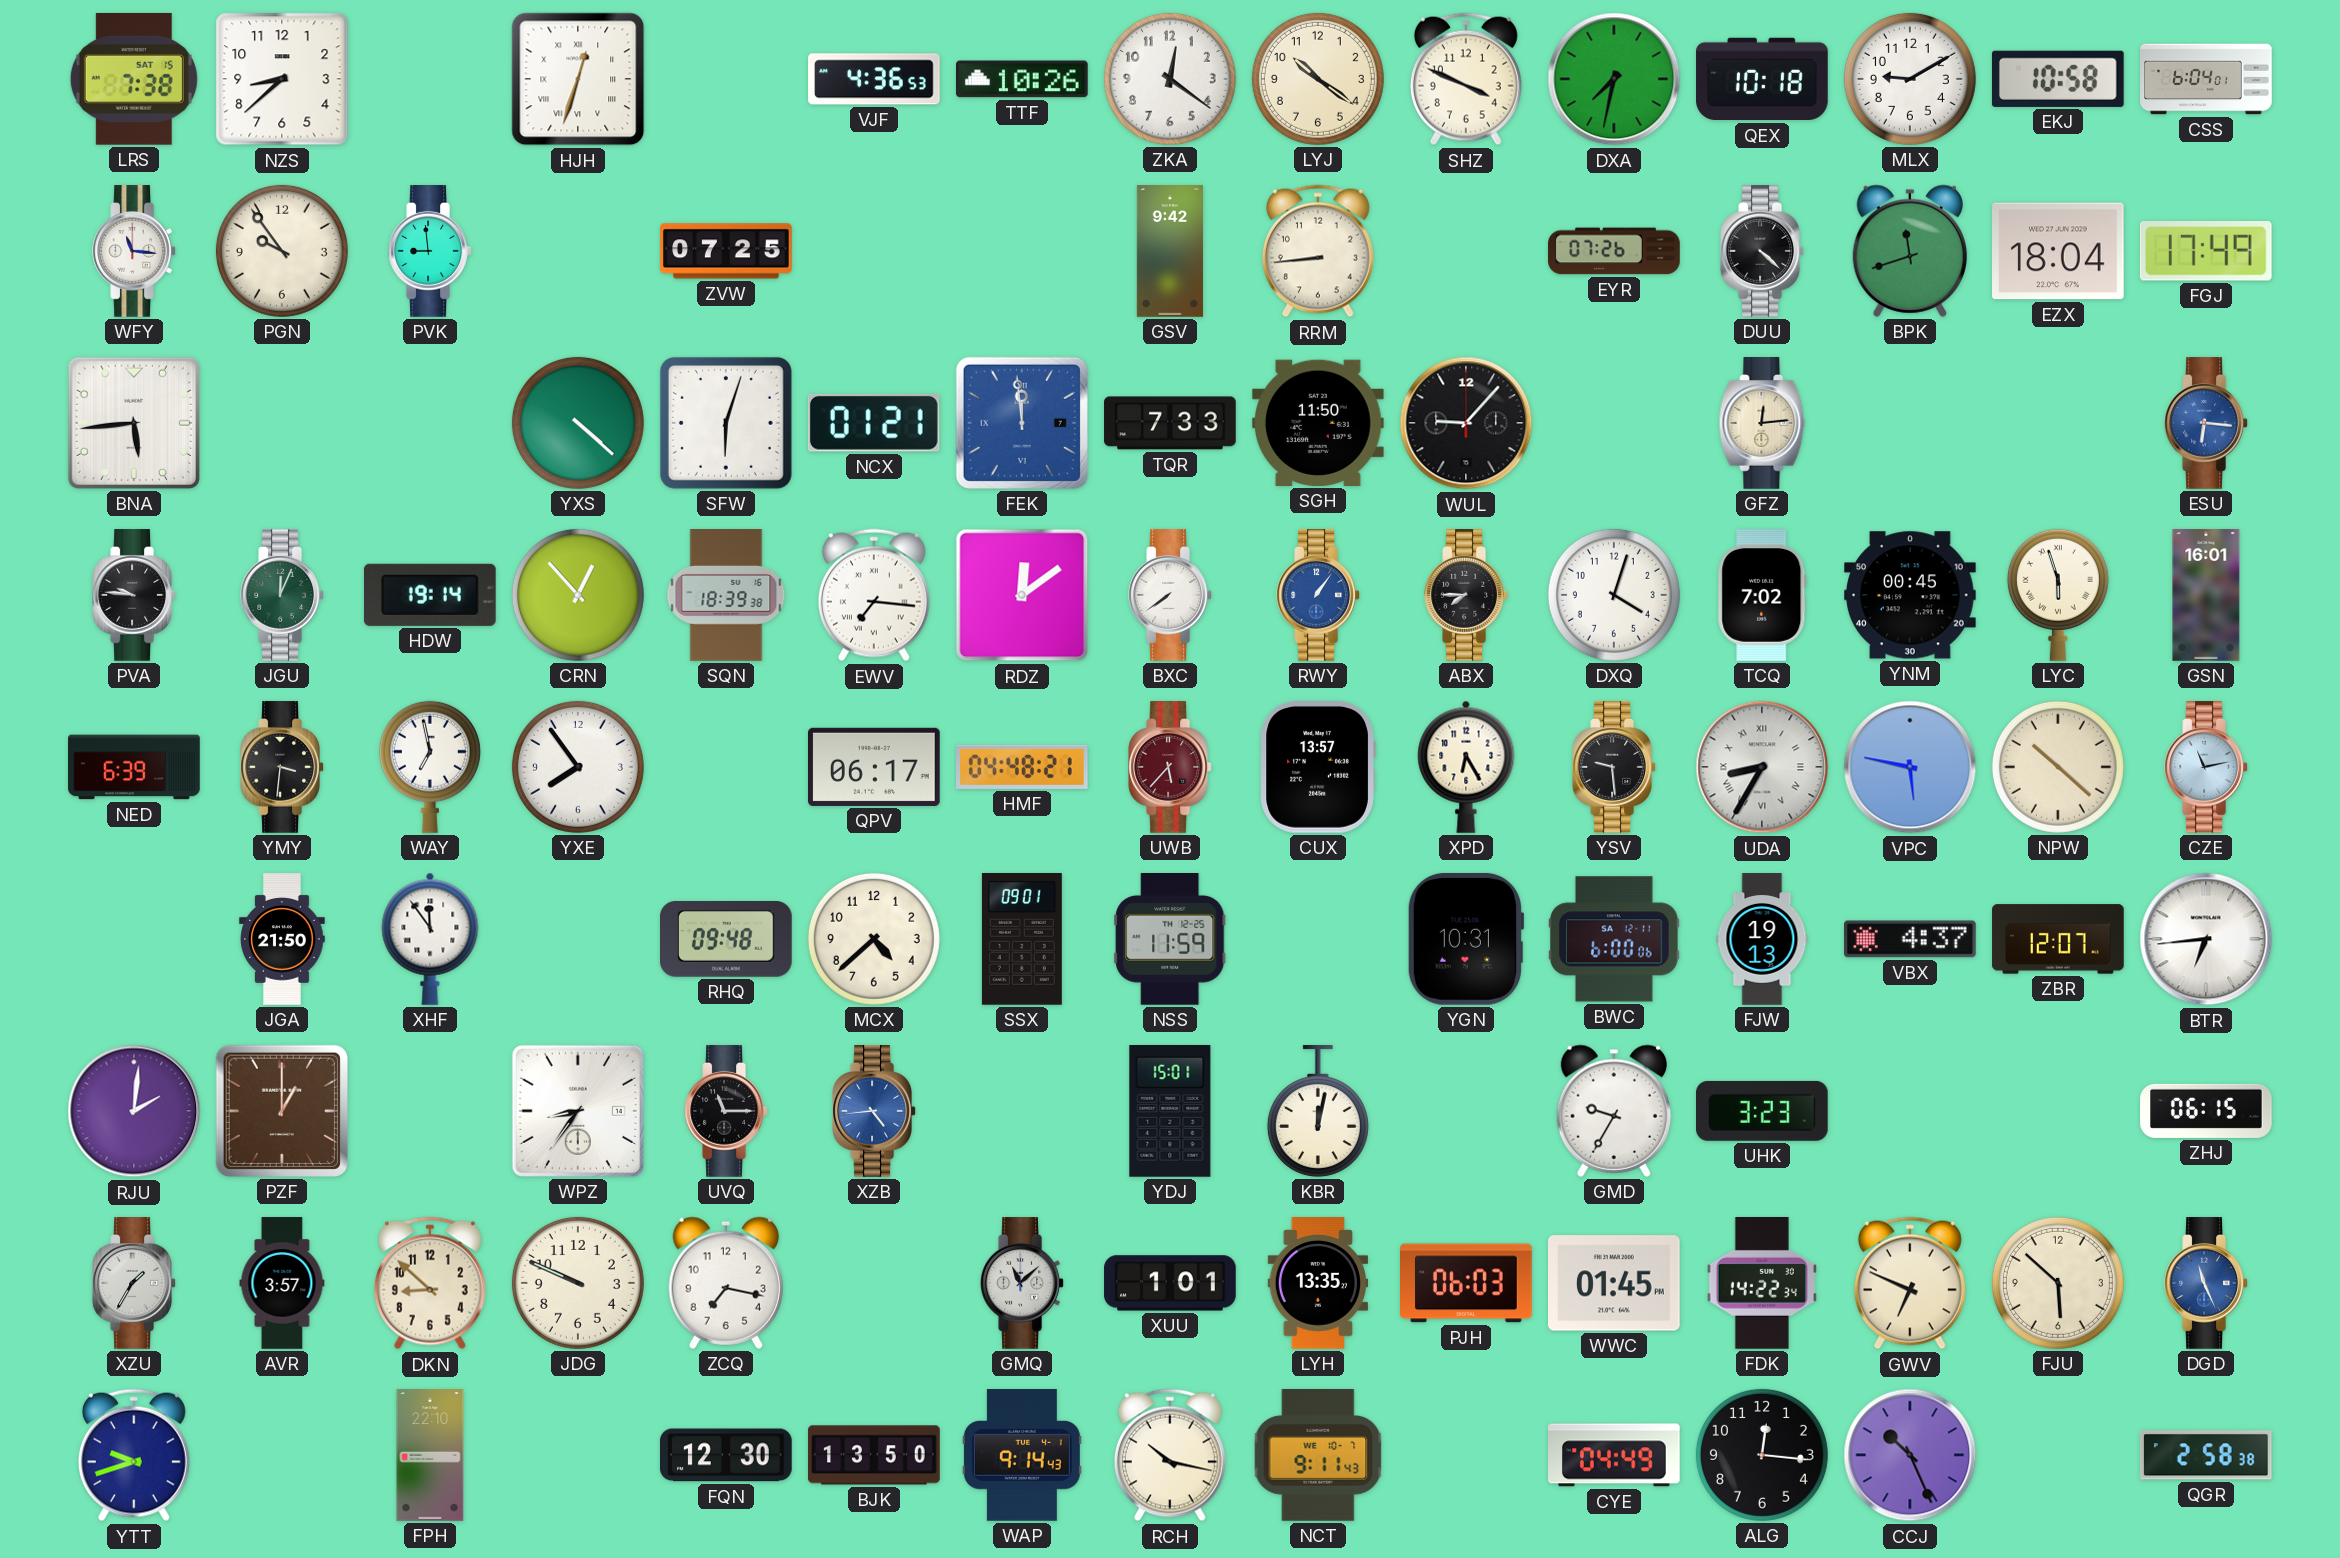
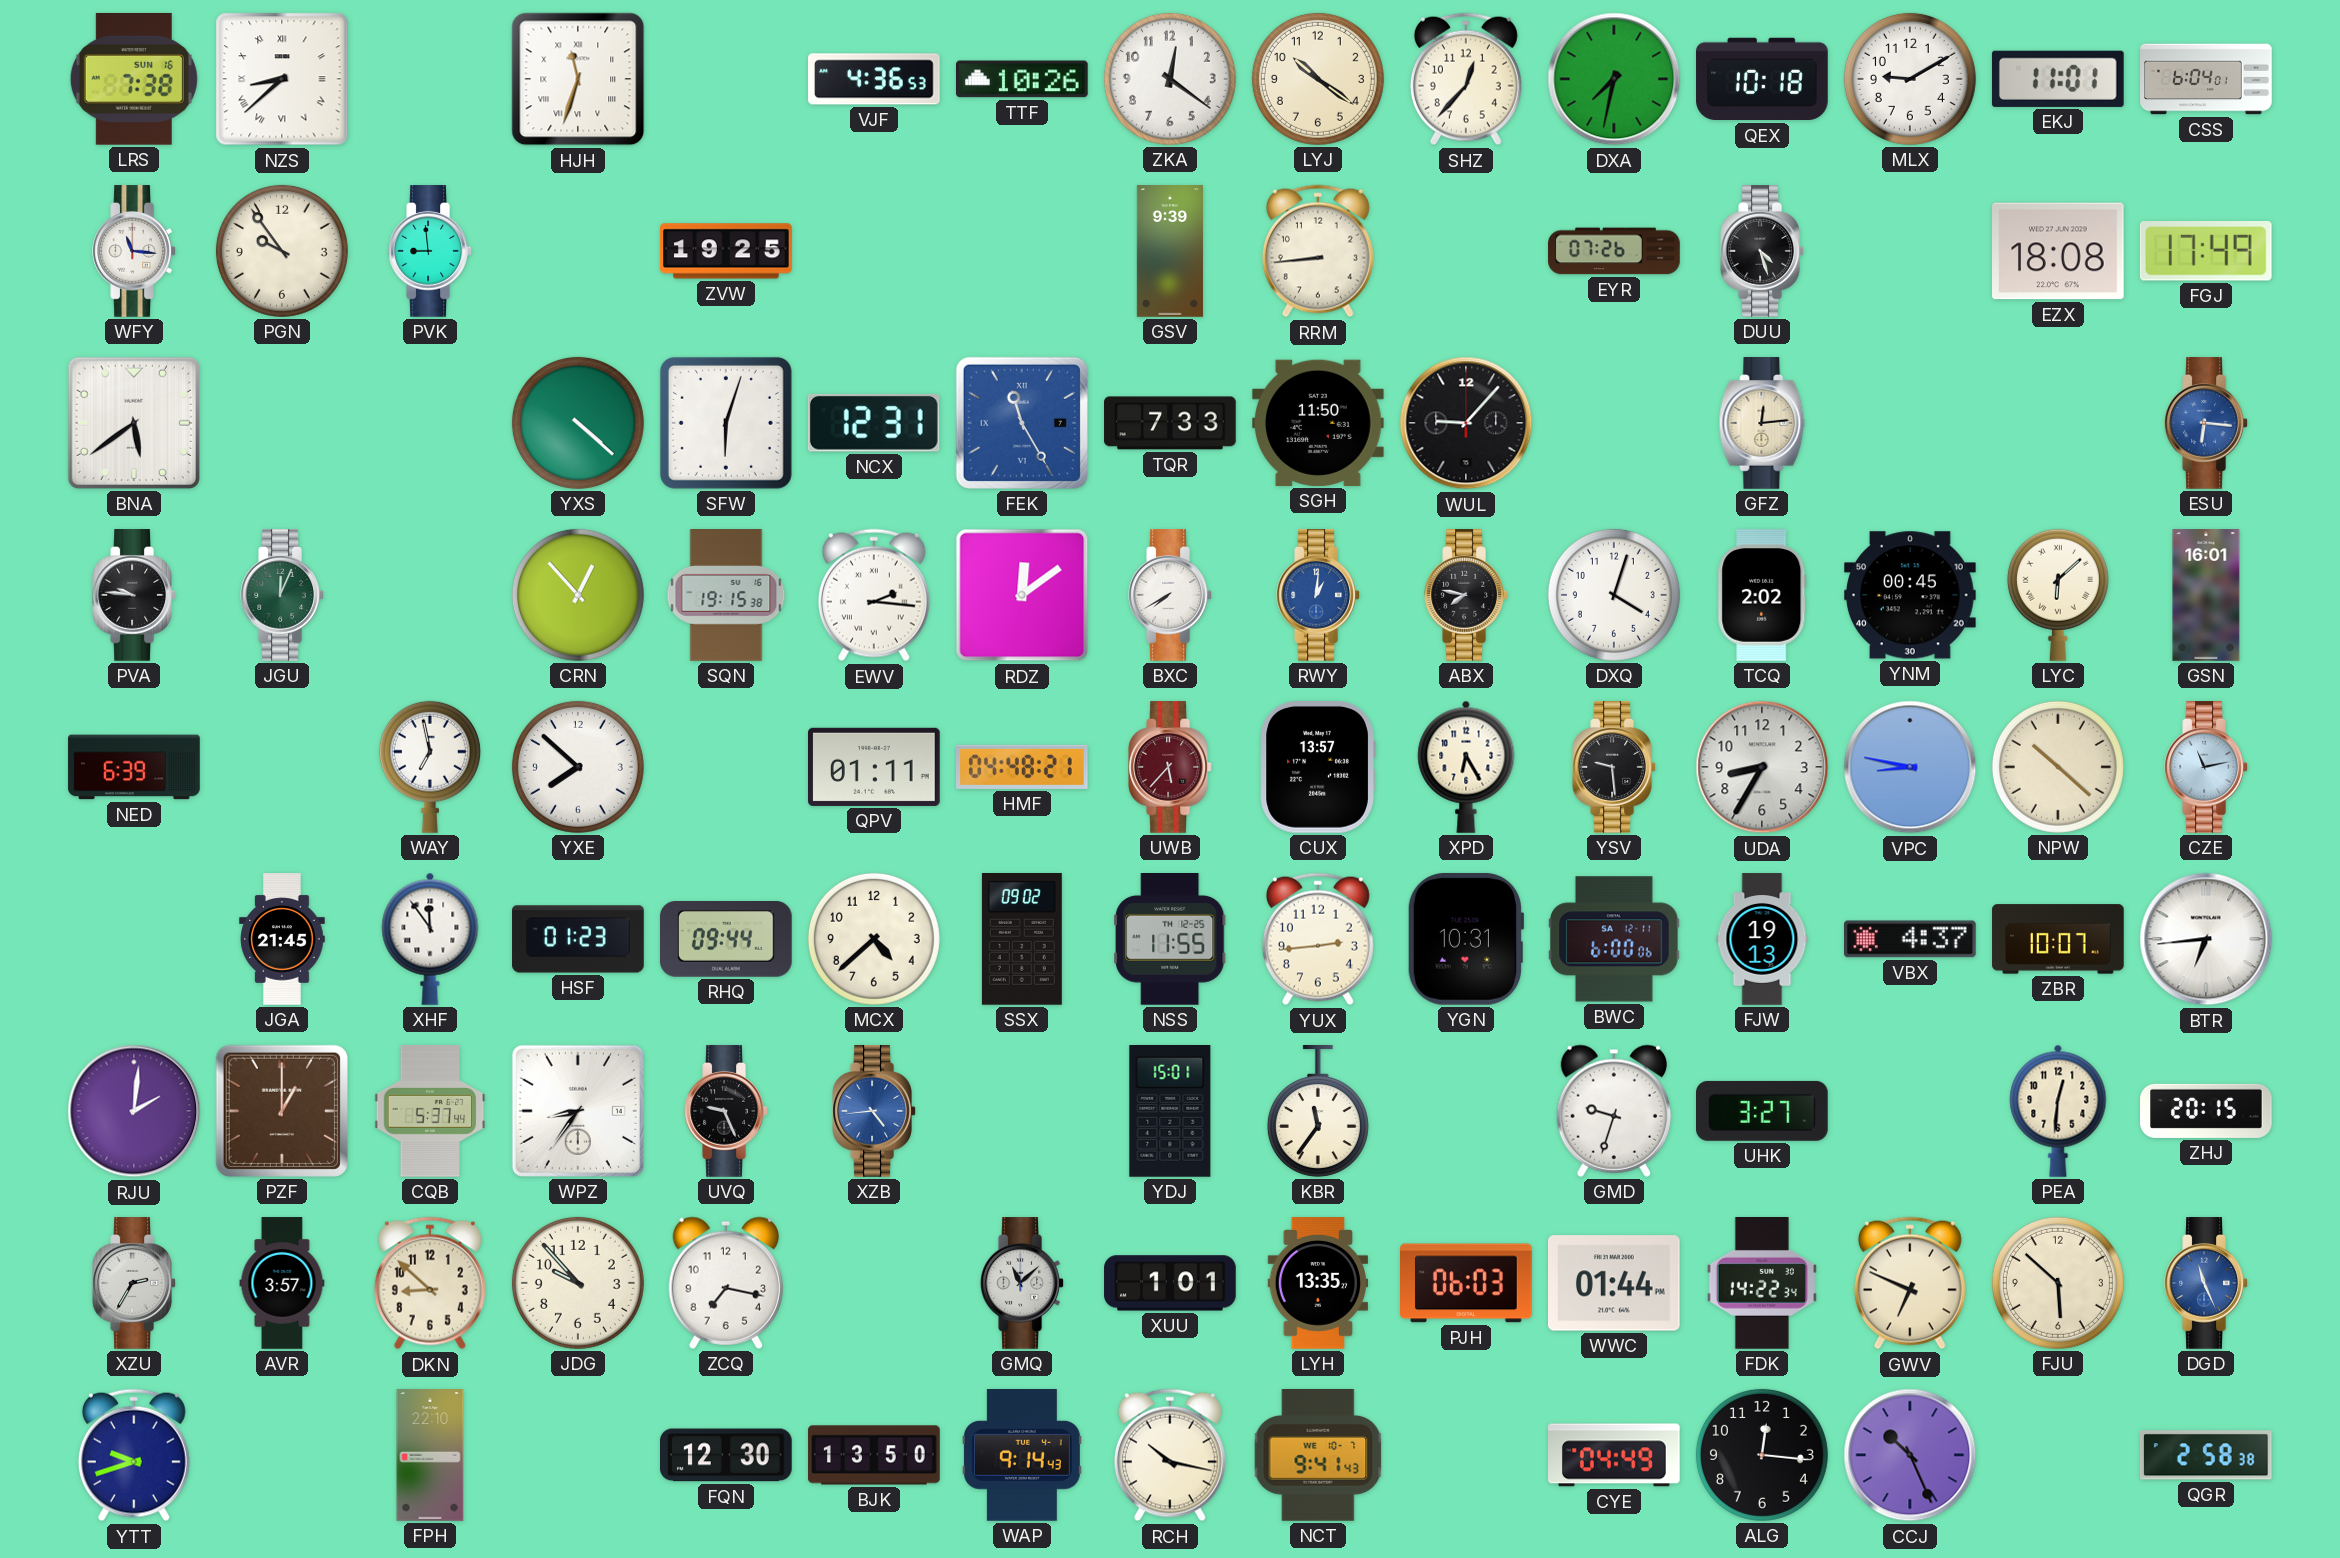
LRS date: SAT 15 -> SUN 16 (134, 79)
NZS numerals: Arabic -> Roman (282, 79)
HJH: 12:33 -> 11:33 (578, 79)
SHZ: 3:49 -> 12:37 (1466, 79)
EKJ: 10:58 -> 11:01 (2058, 79)
ZVW: 07:25 -> 19:25 (726, 251)
GSV: 9:42 -> 9:39 (1170, 251)
DUU: 4:22 -> 4:27 (1762, 251)
BPK: 11:42 -> none (1910, 251)
EZX: 18:04 -> 18:08 (2059, 251)
BNA: 5:44 -> 5:39 (134, 423)
NCX: 01:21 -> 12:31 (874, 423)
FEK: 11:59 -> 11:25 (1022, 423)
HDW: 19:14 -> none (430, 595)
SQN: 18:39 -> 19:15 (726, 595)
EWV: 7:16 -> 2:16 (874, 595)
BXC: 7:39 -> 7:40 (1170, 595)
RWY: 1:06 -> 1:01 (1318, 595)
ABX: 7:45 -> 7:47 (1466, 595)
TCQ: 7:02 -> 2:02 (1762, 595)
LYC: 5:57 -> 6:08 (2058, 595)
YMY: 3:31 -> none (282, 767)
YXE: 7:54 -> 7:52 (578, 767)
QPV: 06:17 -> 01:11 (875, 767)
UDA numerals: Roman -> Arabic (1762, 767)
VPC: 5:47 -> 8:47 (1910, 767)
JGA: 21:50 -> 21:45 (282, 939)
HSF: none -> 01:23 (578, 939)
RHQ: 09:48 -> 09:44 (727, 940)
SSX: 09:01 -> 09:02 (1022, 940)
NSS: 11:59 -> 11:55 (1170, 940)
YUX: none -> 2:44 (1318, 939)
ZBR: 12:07 -> 10:07 (2058, 939)
CQB: none -> 5:37 (430, 1111)
UVQ: 11:15 -> 9:26 (726, 1111)
KBR: 12:02 -> 11:36 (1318, 1112)
GMD: 9:35 -> 9:33 (1614, 1111)
UHK: 3:23 -> 3:27 (1763, 1111)
PEA: none -> 12:31 (2058, 1111)
ZHJ: 06:15 -> 20:15 (2206, 1111)
XZU: 1:35 -> 2:35 (134, 1283)
JDG: 9:49 -> 9:53 (578, 1283)
WWC: 01:45 -> 01:44 (1615, 1283)
NCT: 9:11 -> 9:41 (1318, 1456)
